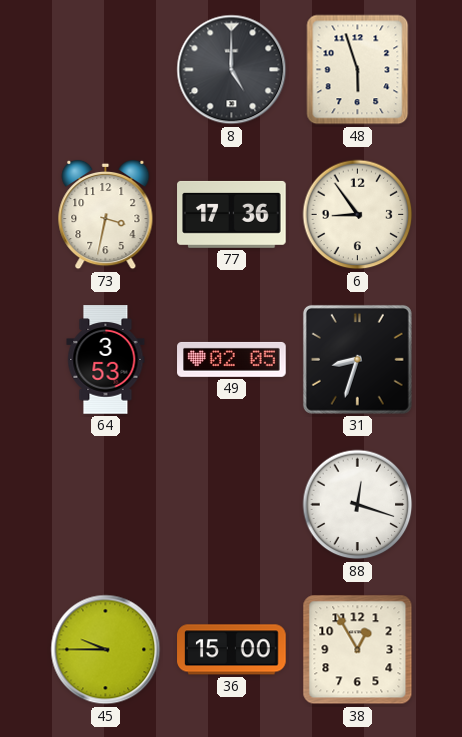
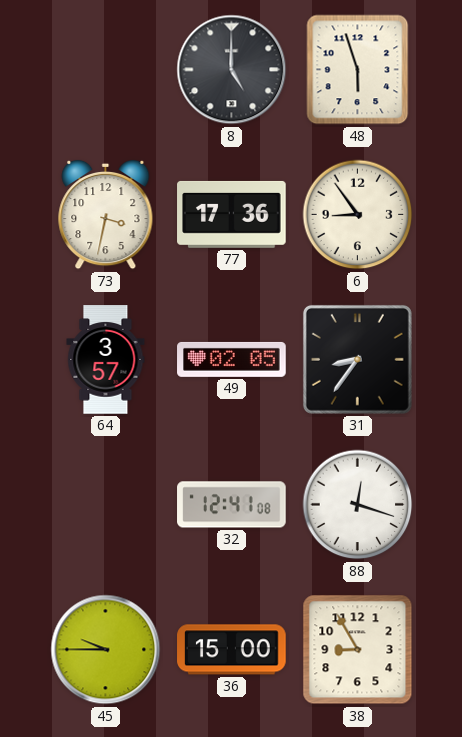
64: 3:53 -> 3:57 (106, 360)
31: 8:33 -> 8:36 (357, 359)
32: none -> 12:41 (232, 505)
38: 12:55 -> 8:55 (358, 650)
